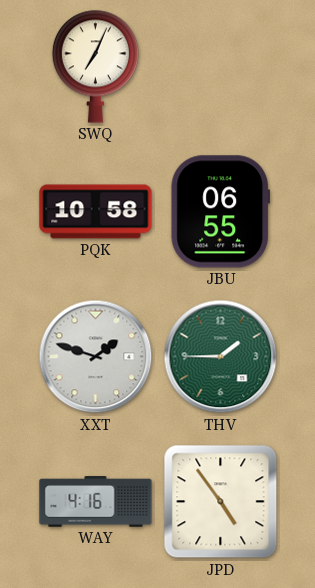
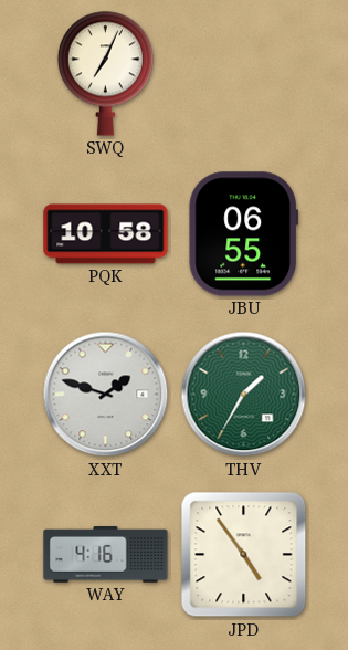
THV: 1:45 -> 1:35 (244, 395)
